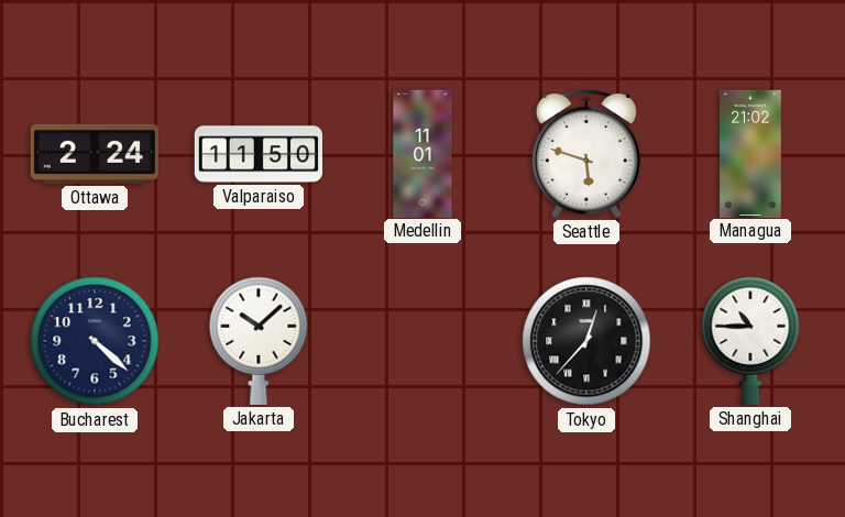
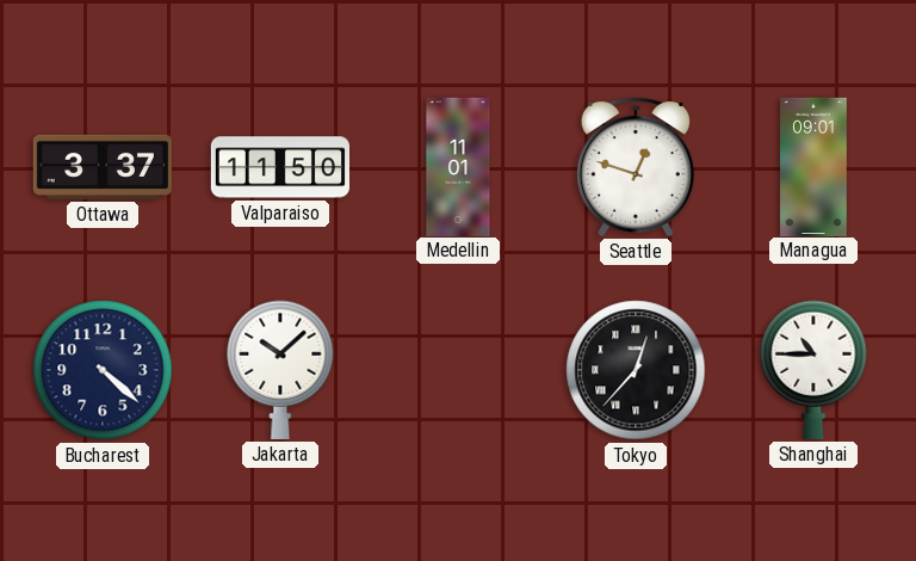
Ottawa: 2:24 -> 3:37 (103, 167)
Seattle: 5:48 -> 12:48 (636, 167)
Managua: 21:02 -> 09:01 (813, 166)
